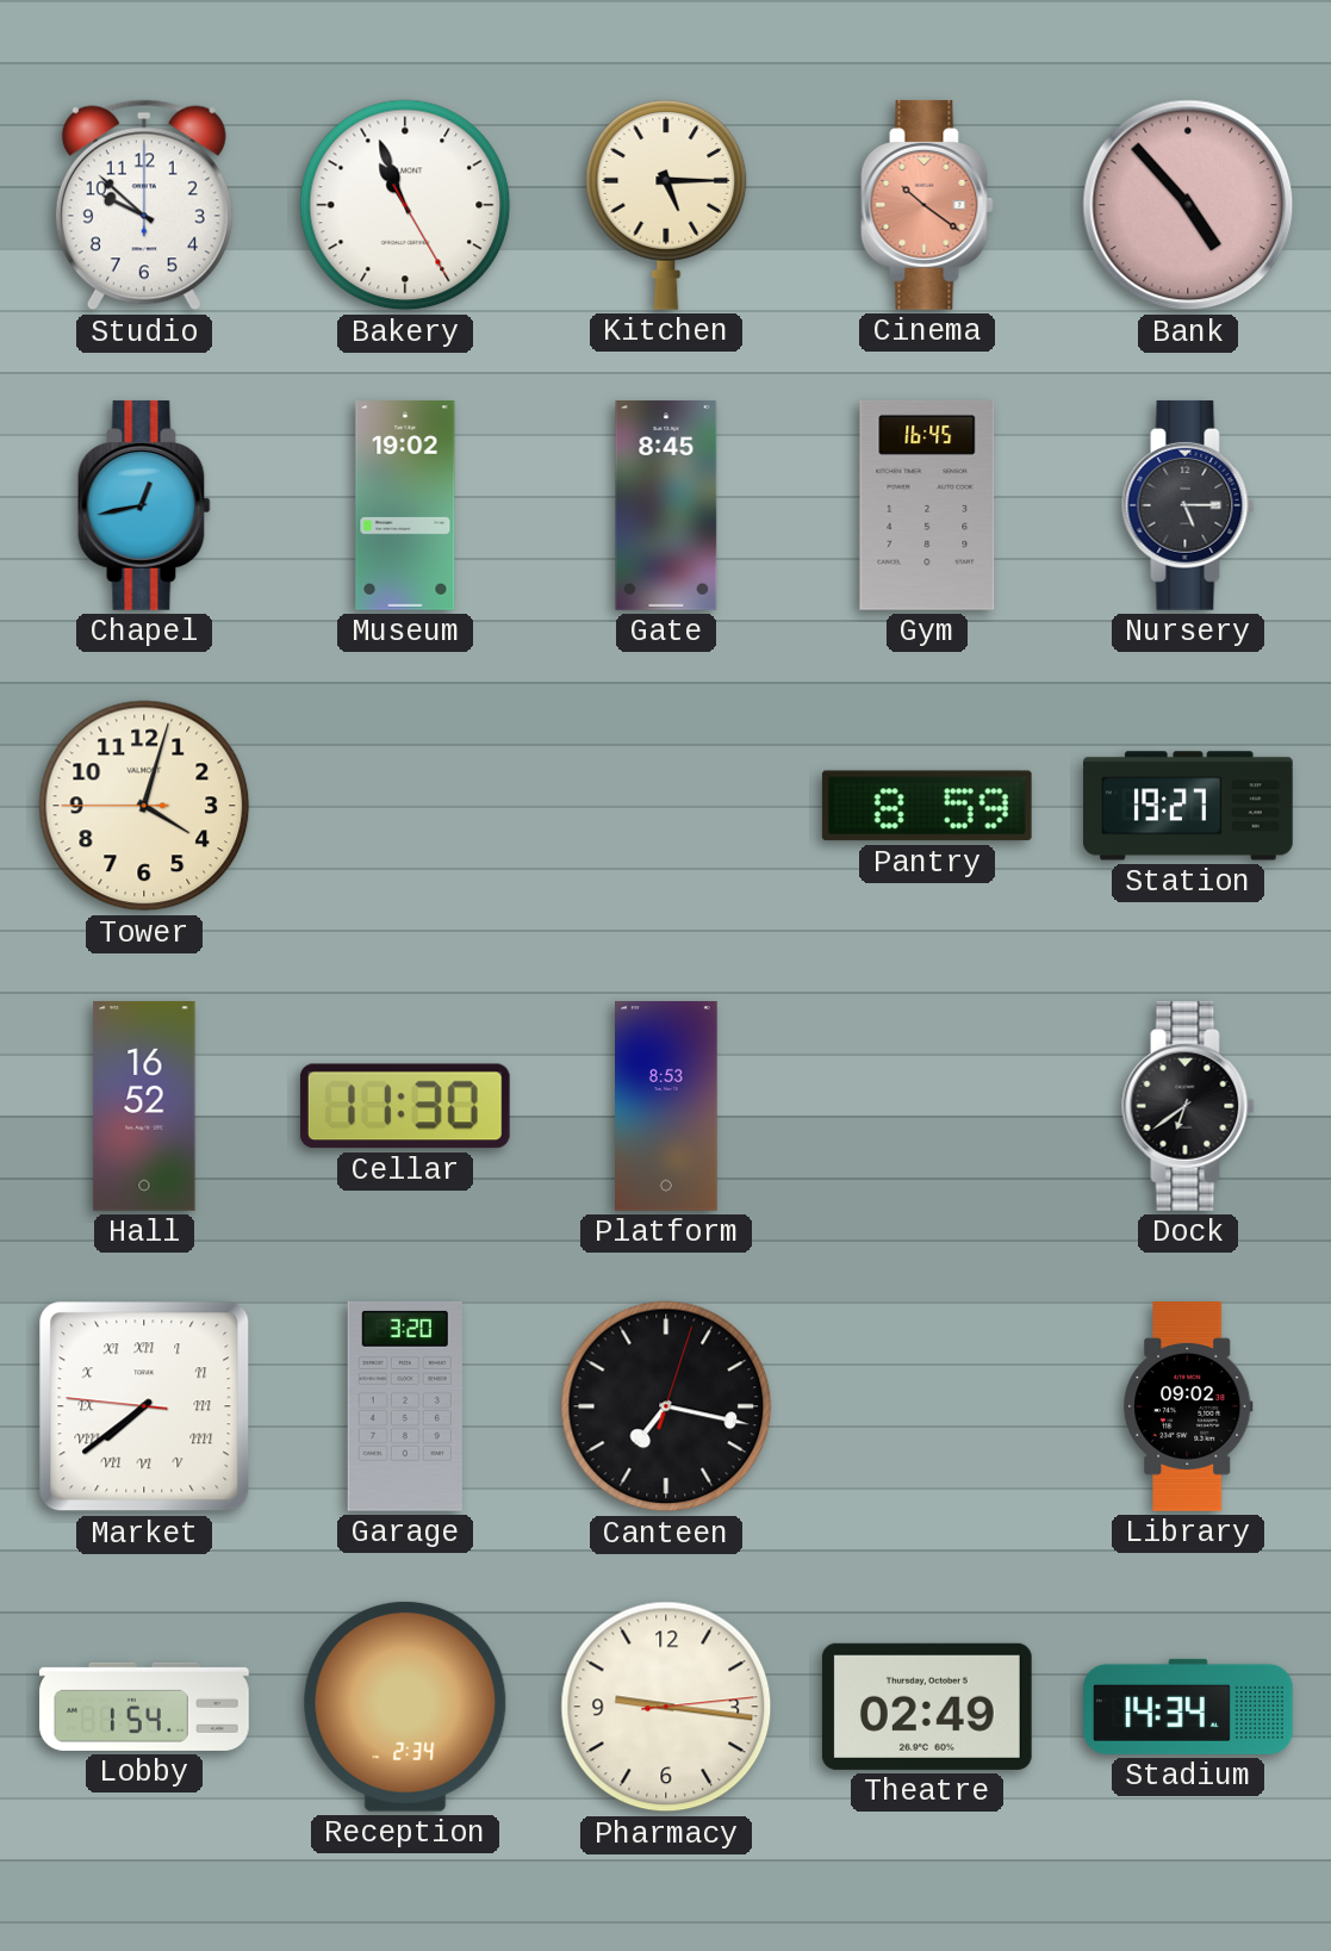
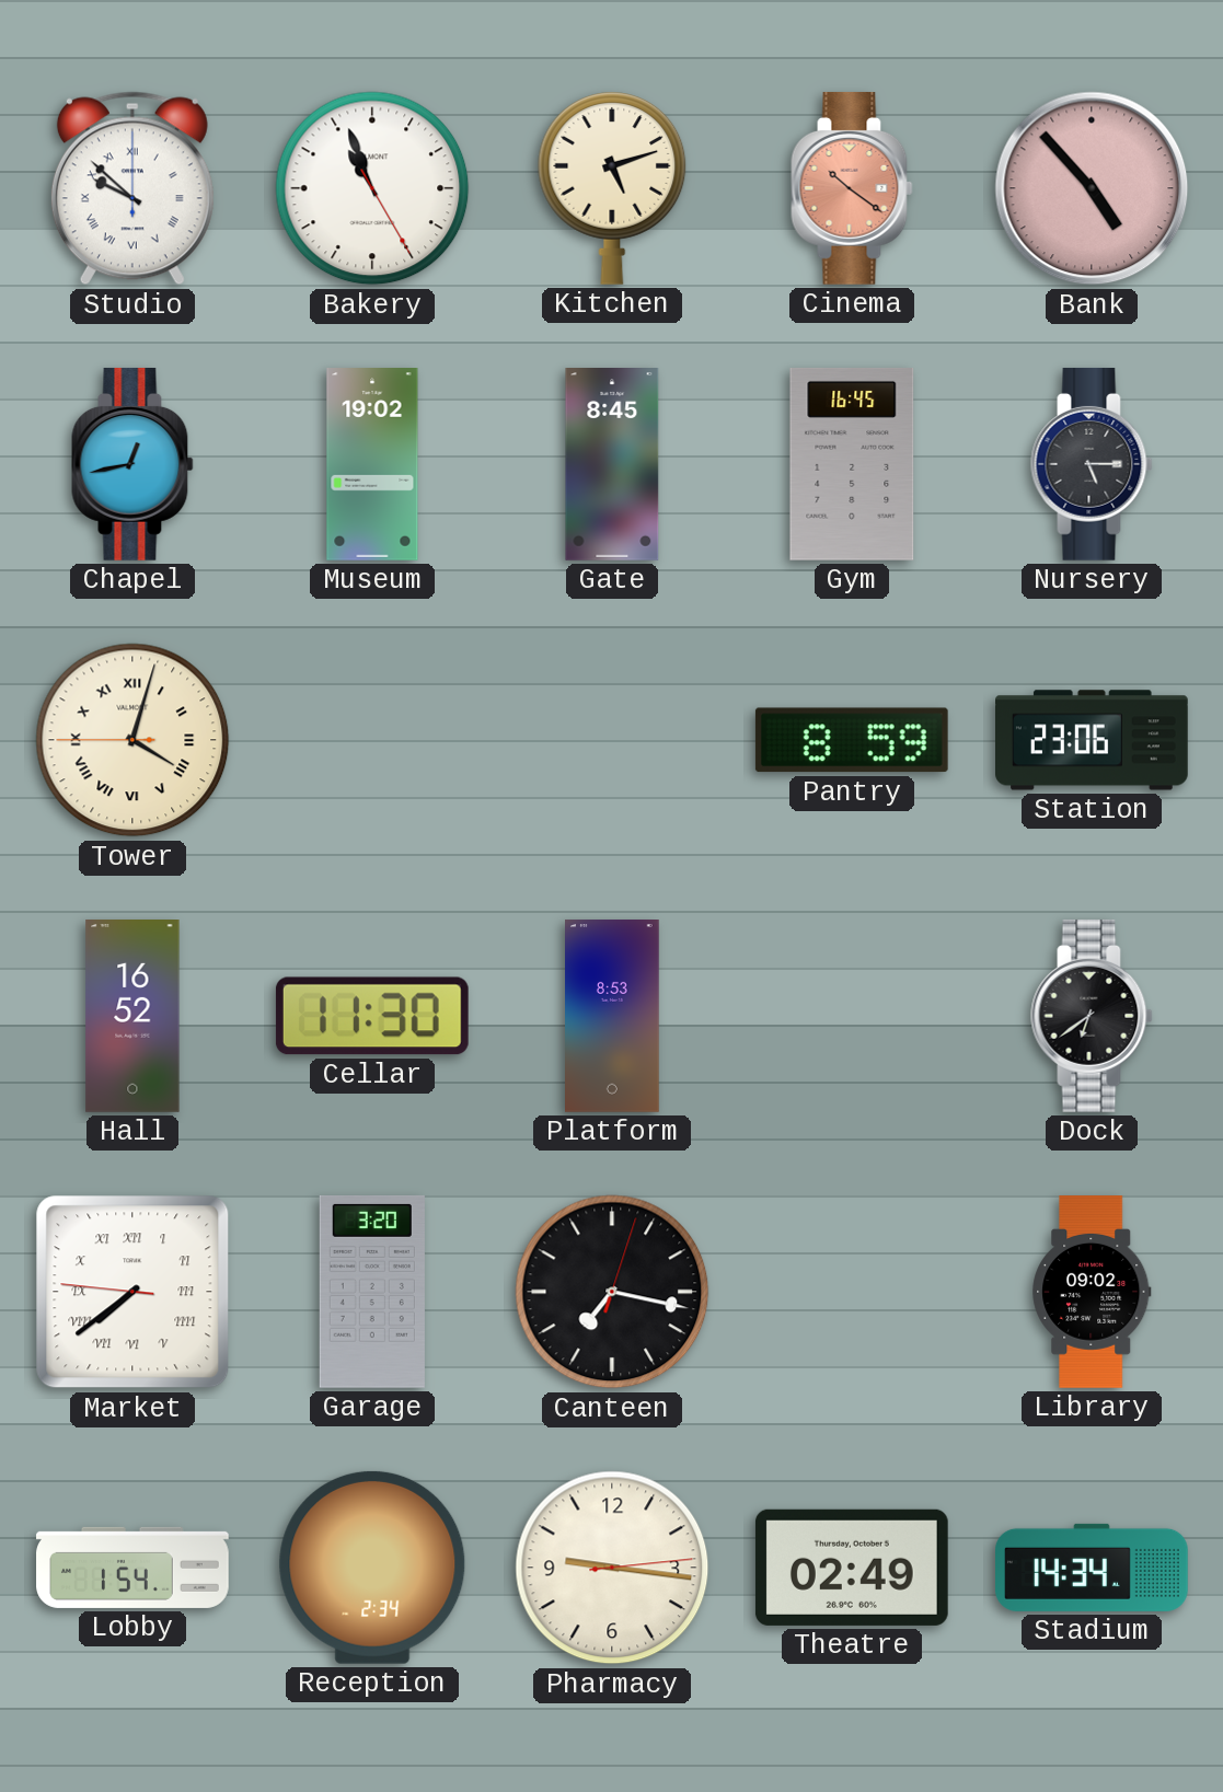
Studio numerals: Arabic -> Roman (132, 188)
Kitchen: 5:15 -> 5:12 (612, 188)
Tower numerals: Arabic -> Roman (132, 740)
Station: 19:27 -> 23:06 (1093, 740)
